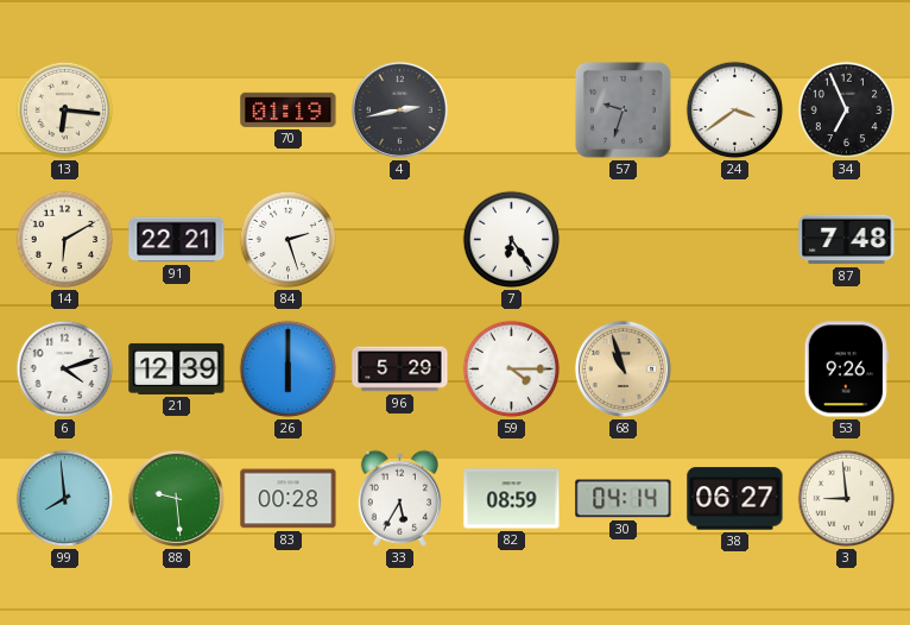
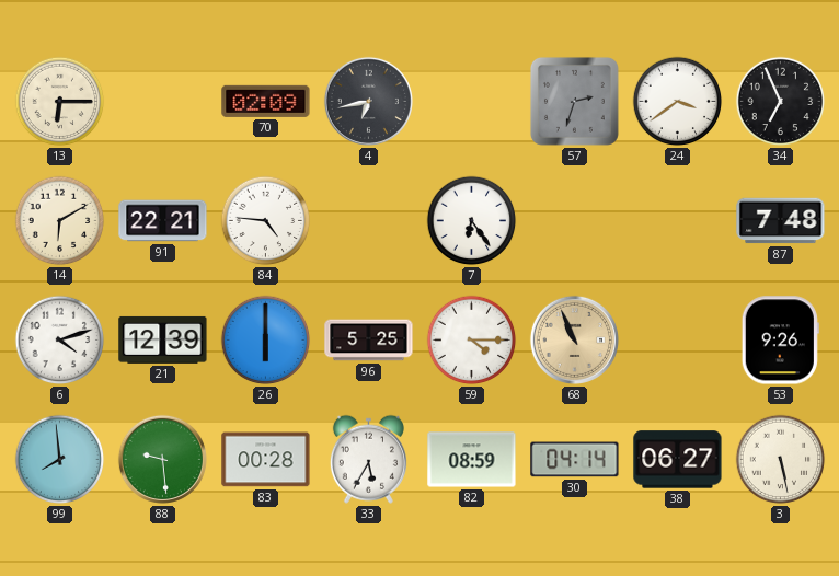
13: 6:16 -> 6:15 (60, 102)
70: 01:19 -> 02:09 (266, 101)
4: 2:43 -> 6:43 (368, 101)
57: 9:33 -> 2:33 (574, 101)
84: 2:27 -> 4:46 (266, 221)
96: 5:29 -> 5:25 (369, 341)
68: 10:57 -> 10:56 (574, 339)
3: 8:59 -> 5:28 (781, 460)
